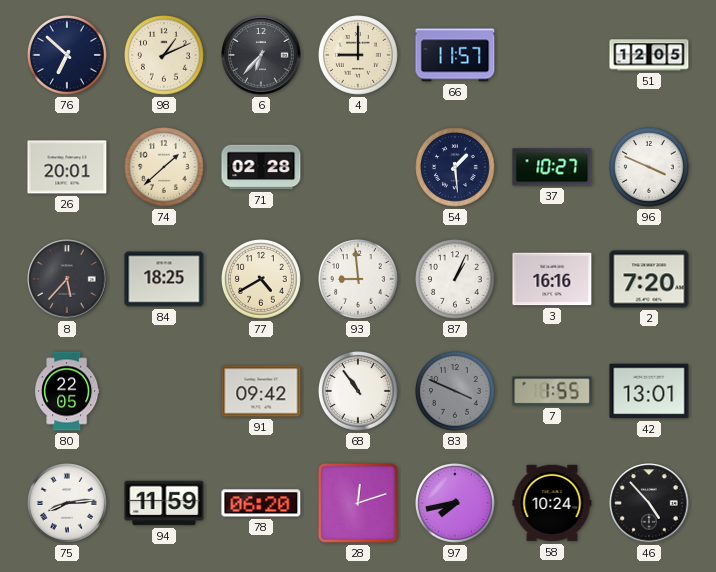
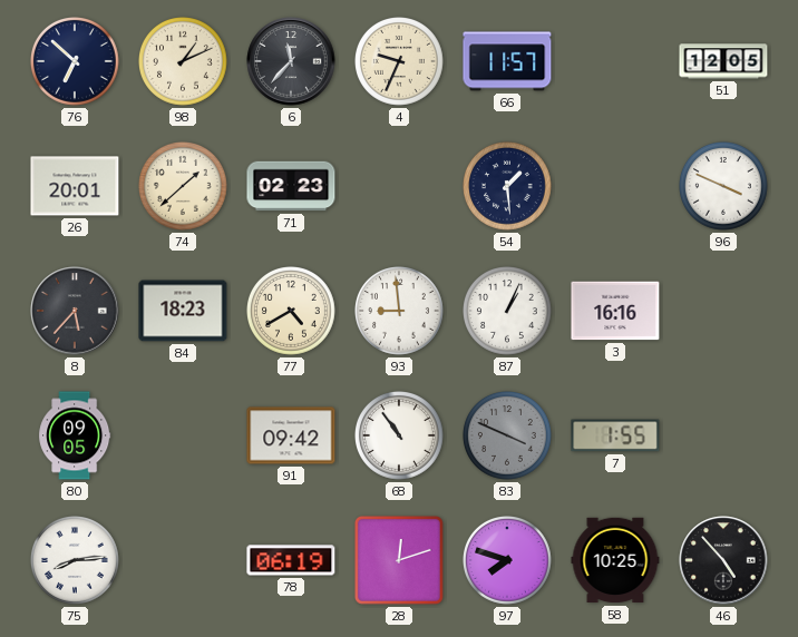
6: 6:37 -> 11:37 (291, 61)
4: 9:00 -> 9:34 (400, 62)
71: 02:28 -> 02:23 (291, 186)
37: 10:27 -> none (552, 167)
84: 18:25 -> 18:23 (183, 311)
2: 7:20 -> none (649, 279)
80: 22:05 -> 09:05 (75, 435)
42: 13:01 -> none (649, 391)
94: 11:59 -> none (164, 503)
78: 06:20 -> 06:19 (291, 560)
97: 7:43 -> 7:48 (508, 561)
58: 10:24 -> 10:25 (615, 560)
